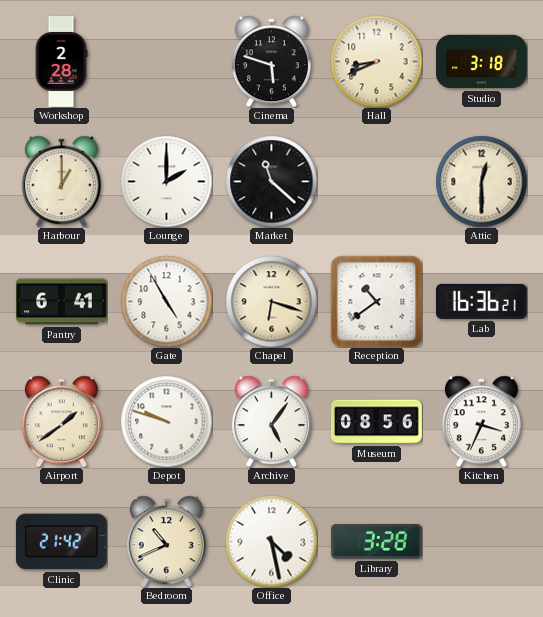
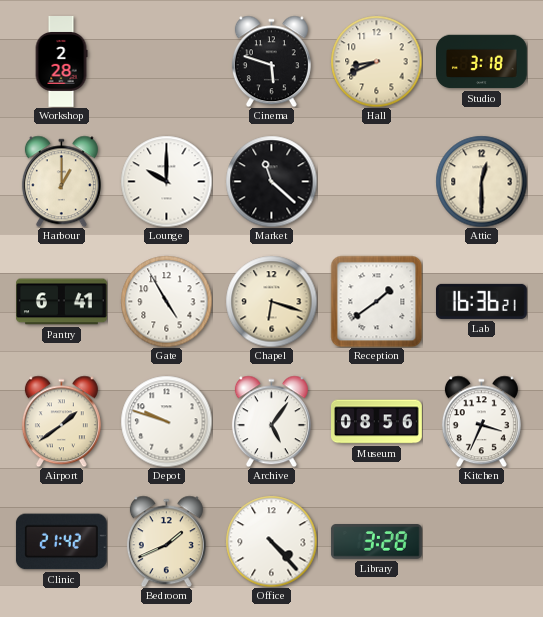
Lounge: 2:00 -> 10:00 (166, 181)
Reception: 10:39 -> 1:39 (376, 301)
Bedroom: 10:41 -> 1:41 (166, 541)
Office: 4:28 -> 4:23 (271, 541)
